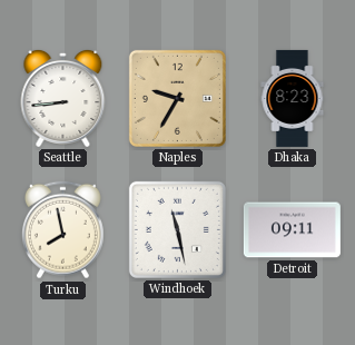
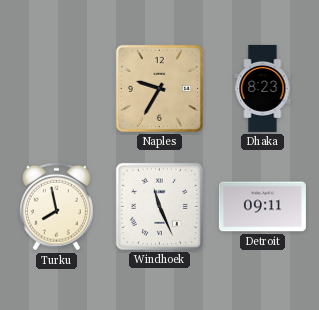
Seattle: 8:44 -> none (63, 98)
Windhoek: 11:28 -> 11:26 (159, 206)
